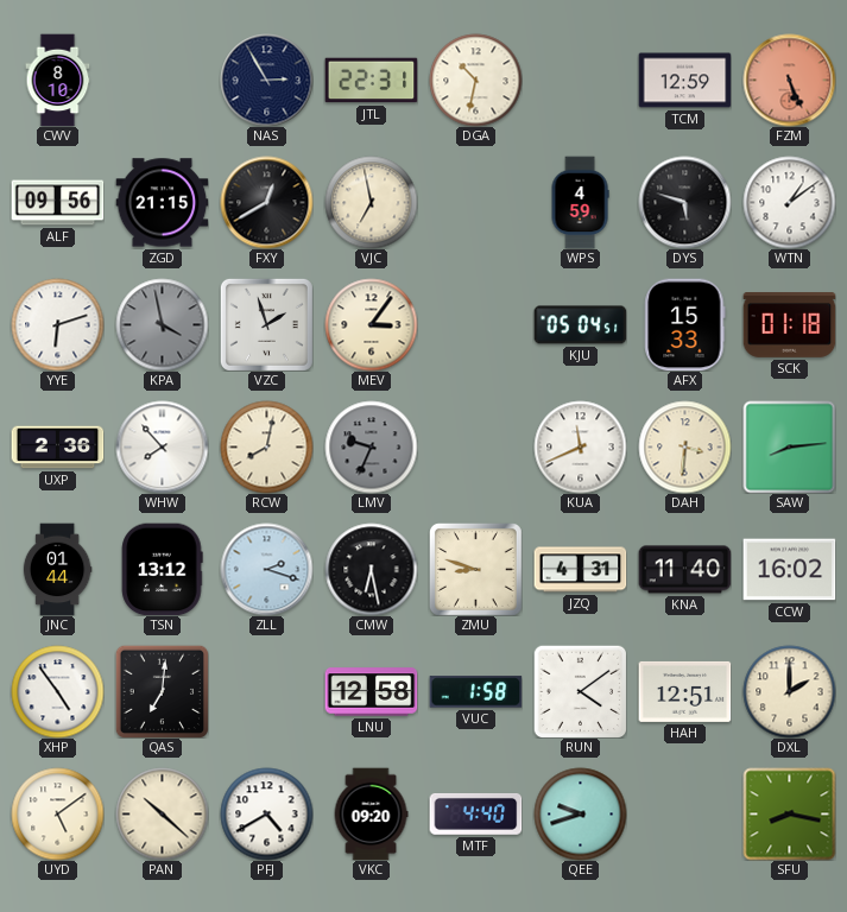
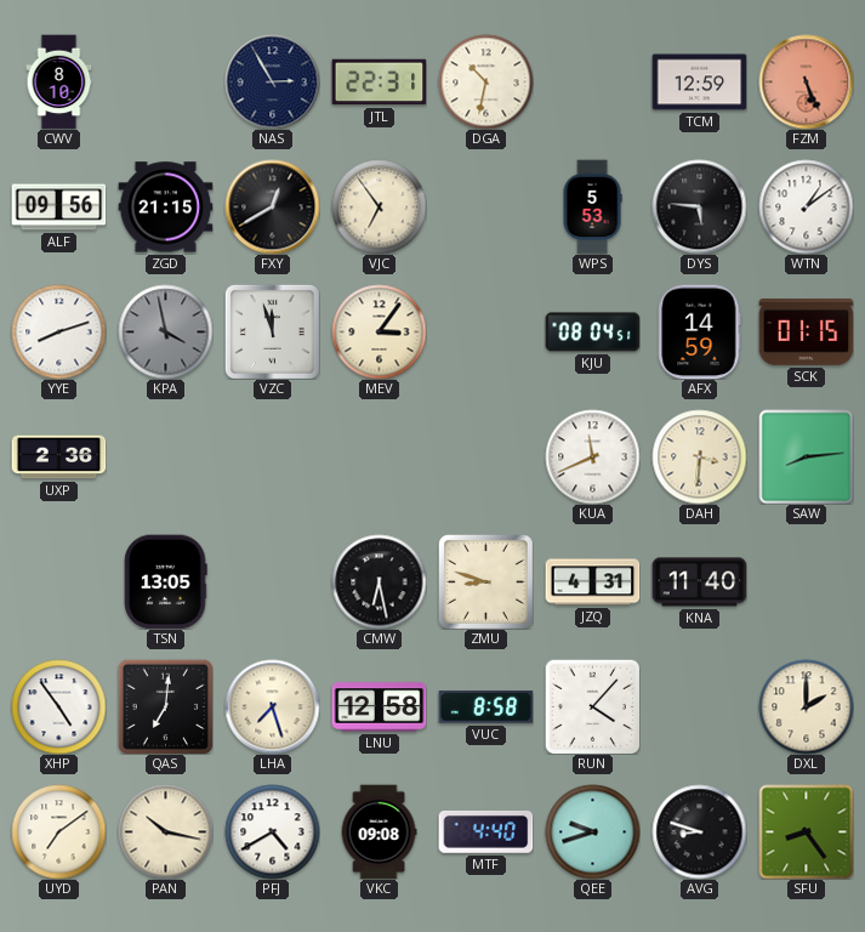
VJC: 6:58 -> 6:54 (379, 206)
WPS: 4:59 -> 5:53 (592, 206)
DYS: 5:48 -> 5:46 (699, 206)
YYE: 6:12 -> 8:12 (58, 331)
VZC: 1:57 -> 11:57 (272, 331)
KJU: 05:04 -> 08:04 (592, 333)
AFX: 15:33 -> 14:59 (700, 331)
SCK: 01:18 -> 01:15 (806, 333)
WHW: 7:53 -> none (162, 446)
RCW: 8:02 -> none (266, 446)
LMV: 9:34 -> none (371, 446)
JNC: 01:44 -> none (57, 569)
TSN: 13:12 -> 13:05 (165, 581)
ZLL: 2:18 -> none (266, 569)
CCW: 16:02 -> none (789, 570)
LHA: none -> 7:27 (272, 706)
VUC: 1:58 -> 8:58 (485, 707)
RUN: 4:09 -> 4:07 (592, 706)
HAH: 12:51 -> none (684, 691)
UYD: 5:09 -> 7:09 (58, 831)
PAN: 10:22 -> 10:17 (165, 831)
VKC: 09:20 -> 09:08 (379, 831)
AVG: none -> 8:48 (699, 831)
SFU: 8:17 -> 8:24 (806, 831)
